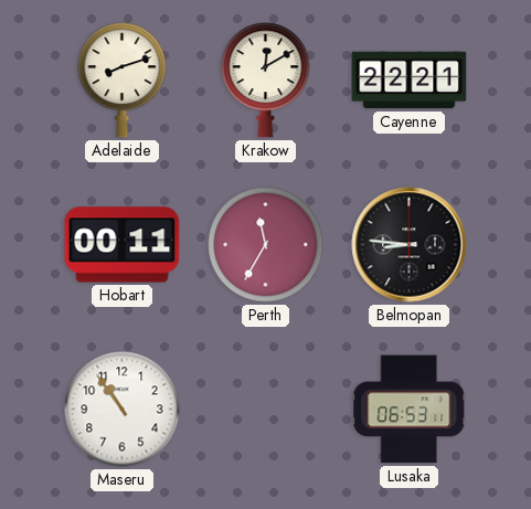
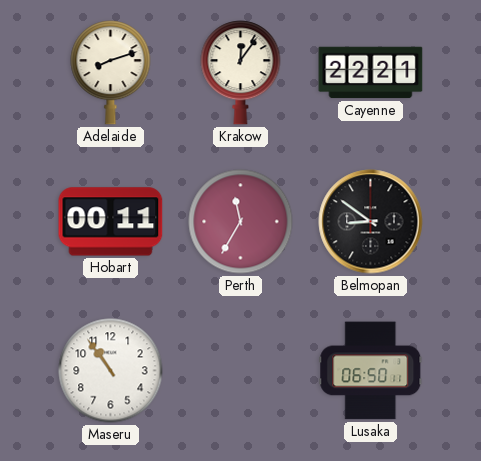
Krakow: 12:10 -> 12:06 (241, 73)
Belmopan: 8:46 -> 8:51 (371, 222)
Lusaka: 06:53 -> 06:50 (371, 371)
